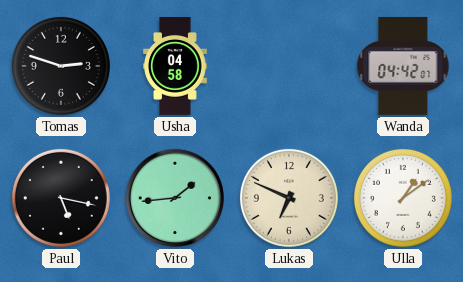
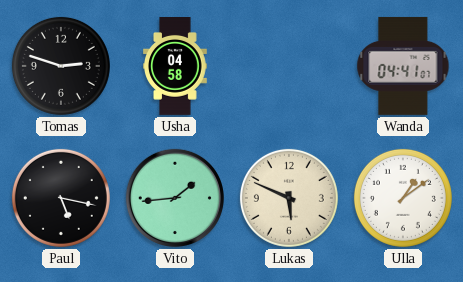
Wanda: 04:42 -> 04:41 (403, 66)
Lukas: 6:49 -> 5:49 (289, 198)
